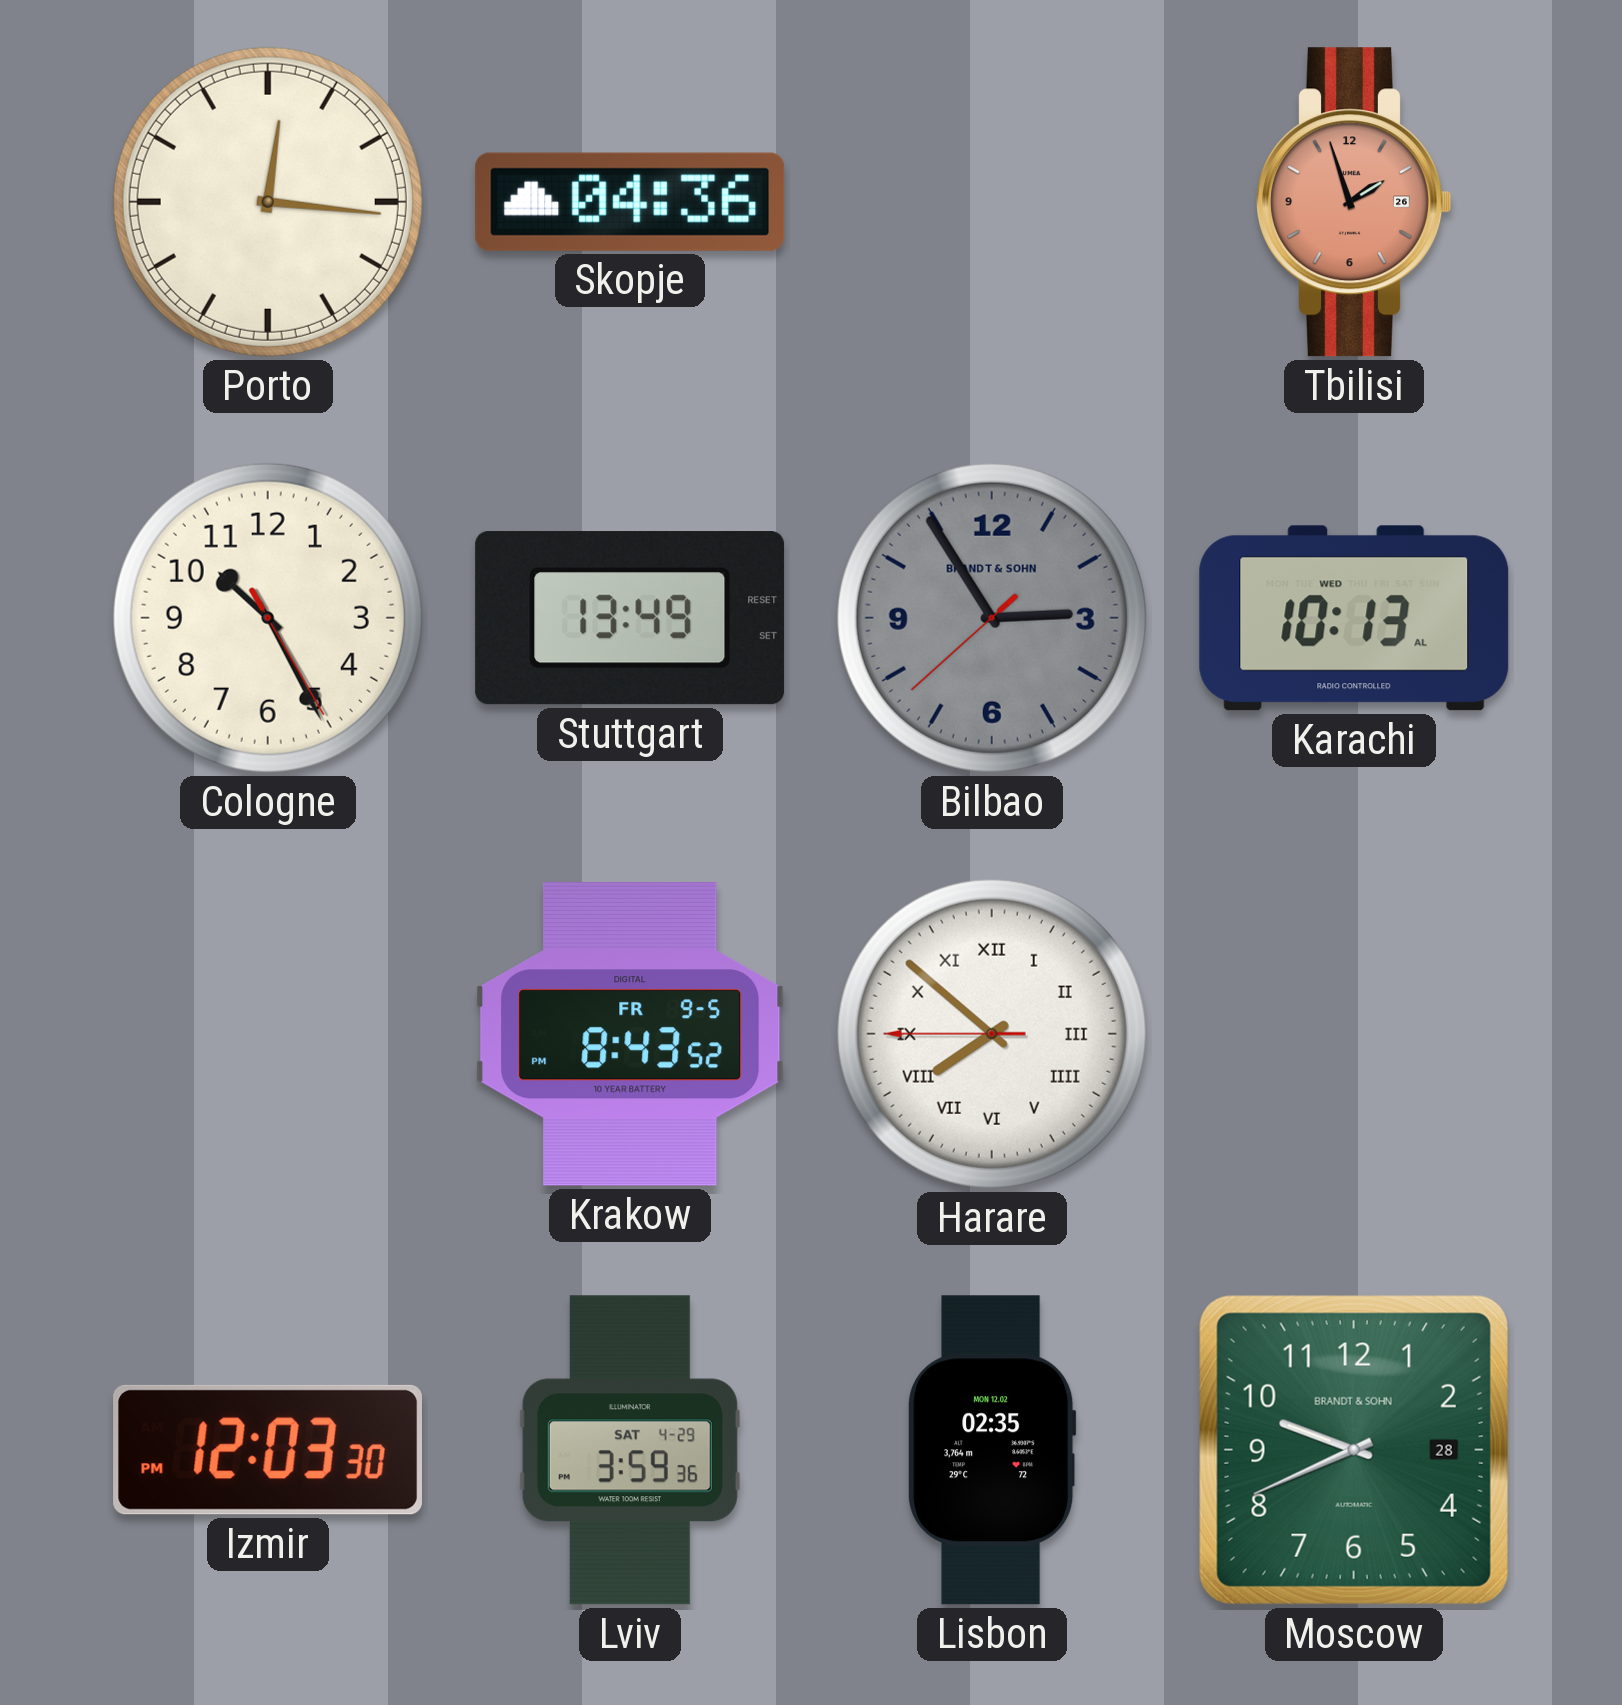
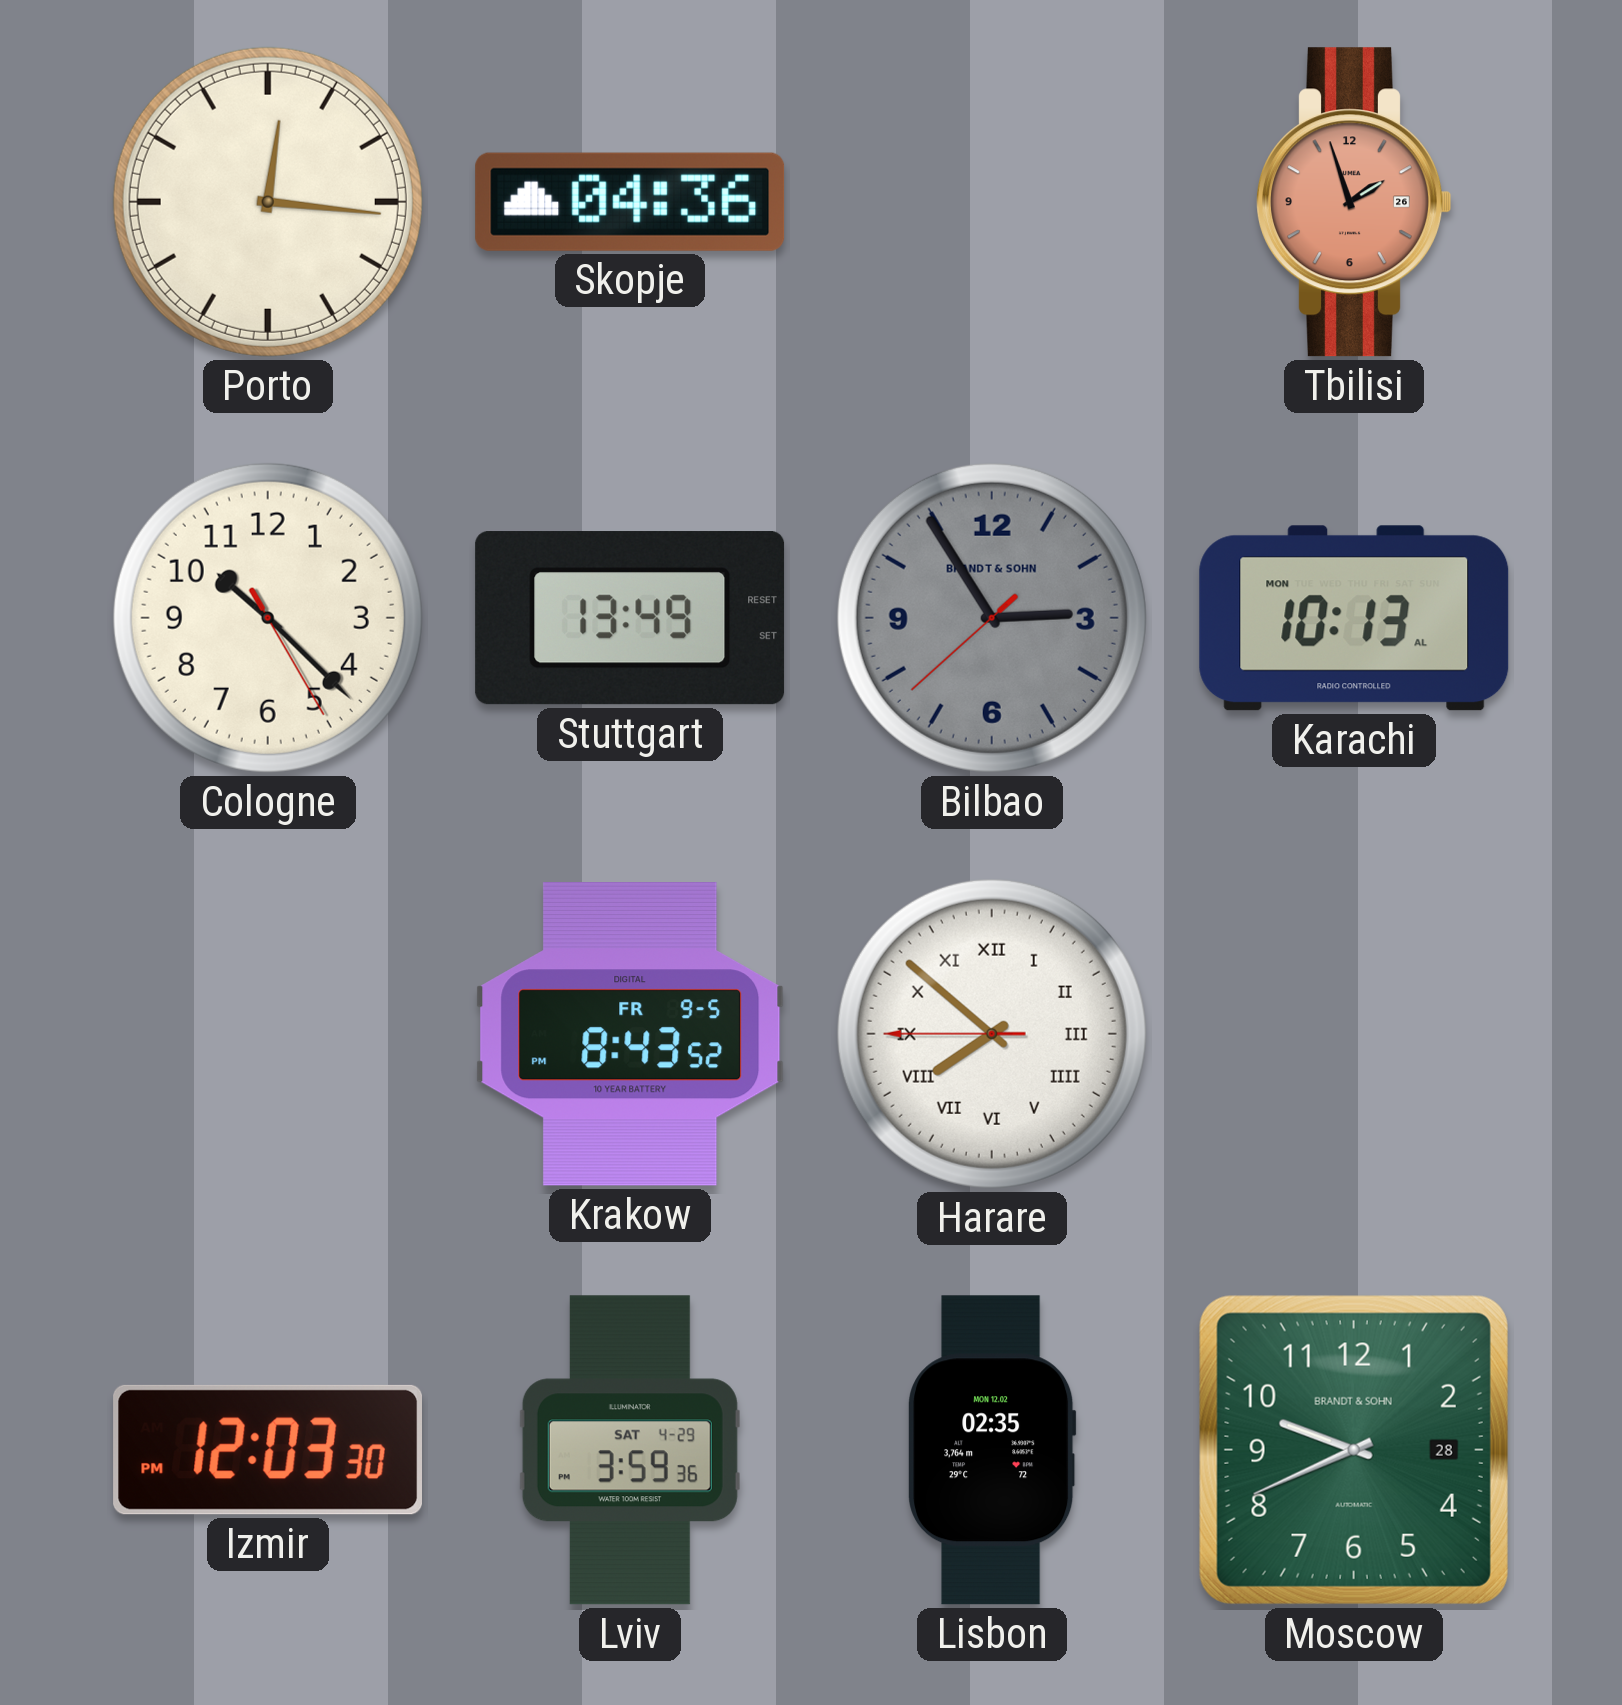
Cologne: 10:25 -> 10:22 (268, 618)
Karachi date: WED -> MON (1354, 618)
